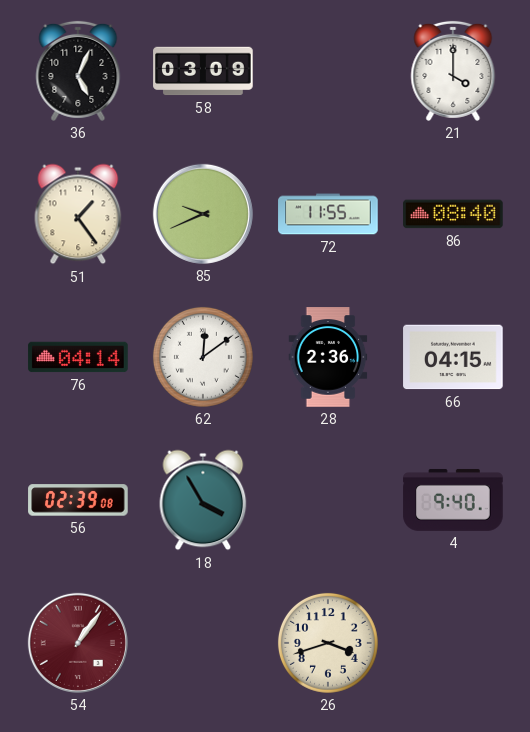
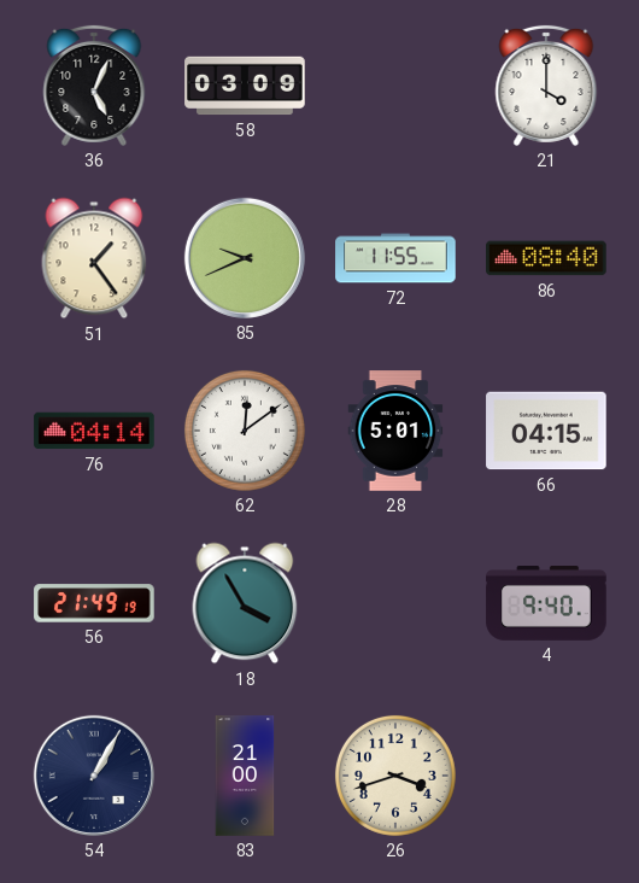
28: 2:36 -> 5:01 (395, 431)
56: 02:39 -> 21:49 (94, 603)
54: 1:06 -> 1:05 (94, 776)
54 dial: burgundy -> navy (94, 776)
83: none -> 21:00 (245, 776)
